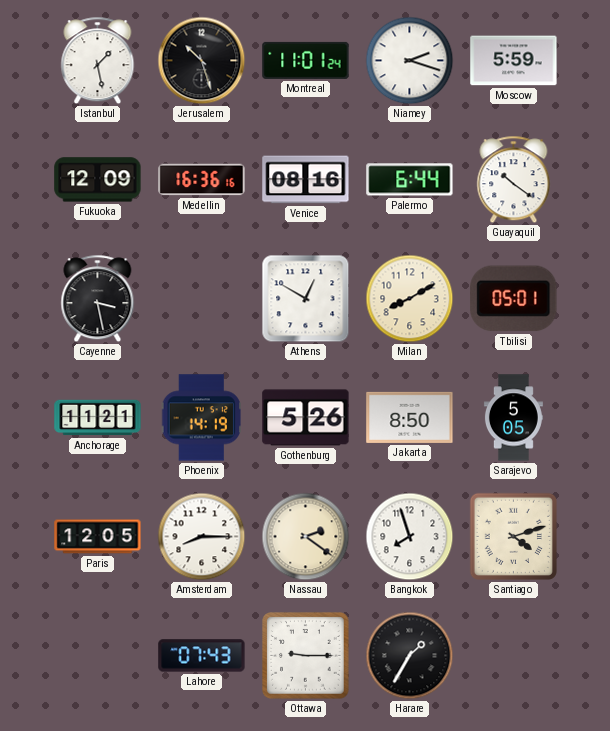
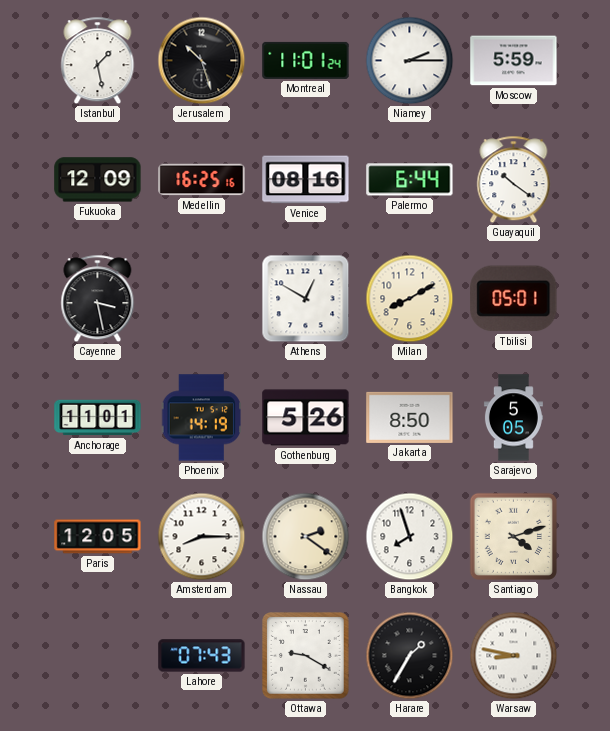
Niamey: 2:18 -> 2:15 (410, 61)
Medellin: 16:36 -> 16:25 (202, 180)
Anchorage: 11:21 -> 11:01 (98, 418)
Ottawa: 9:15 -> 9:20 (306, 656)
Warsaw: none -> 8:47 (514, 656)
